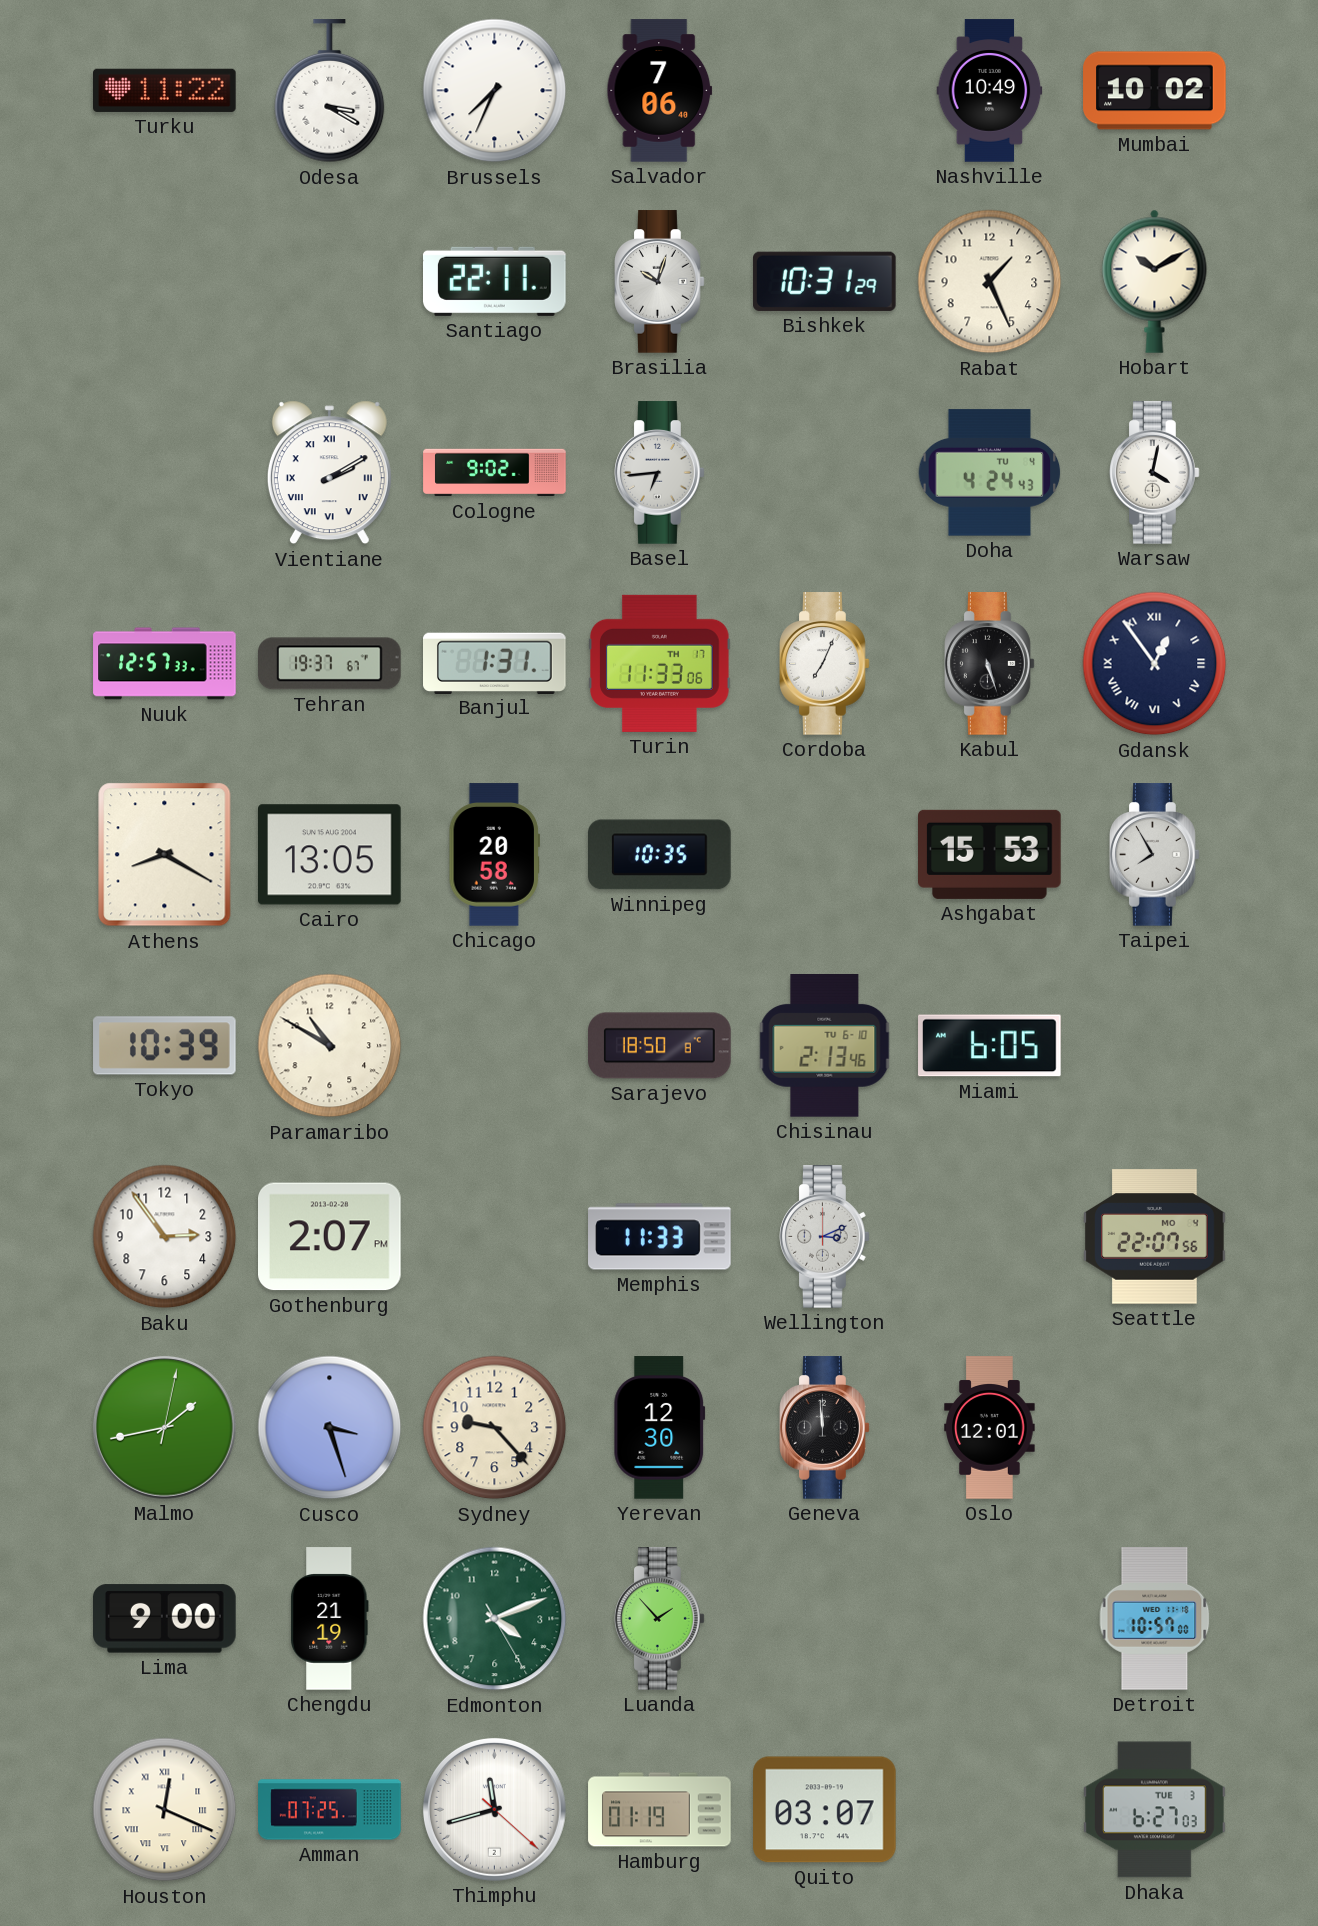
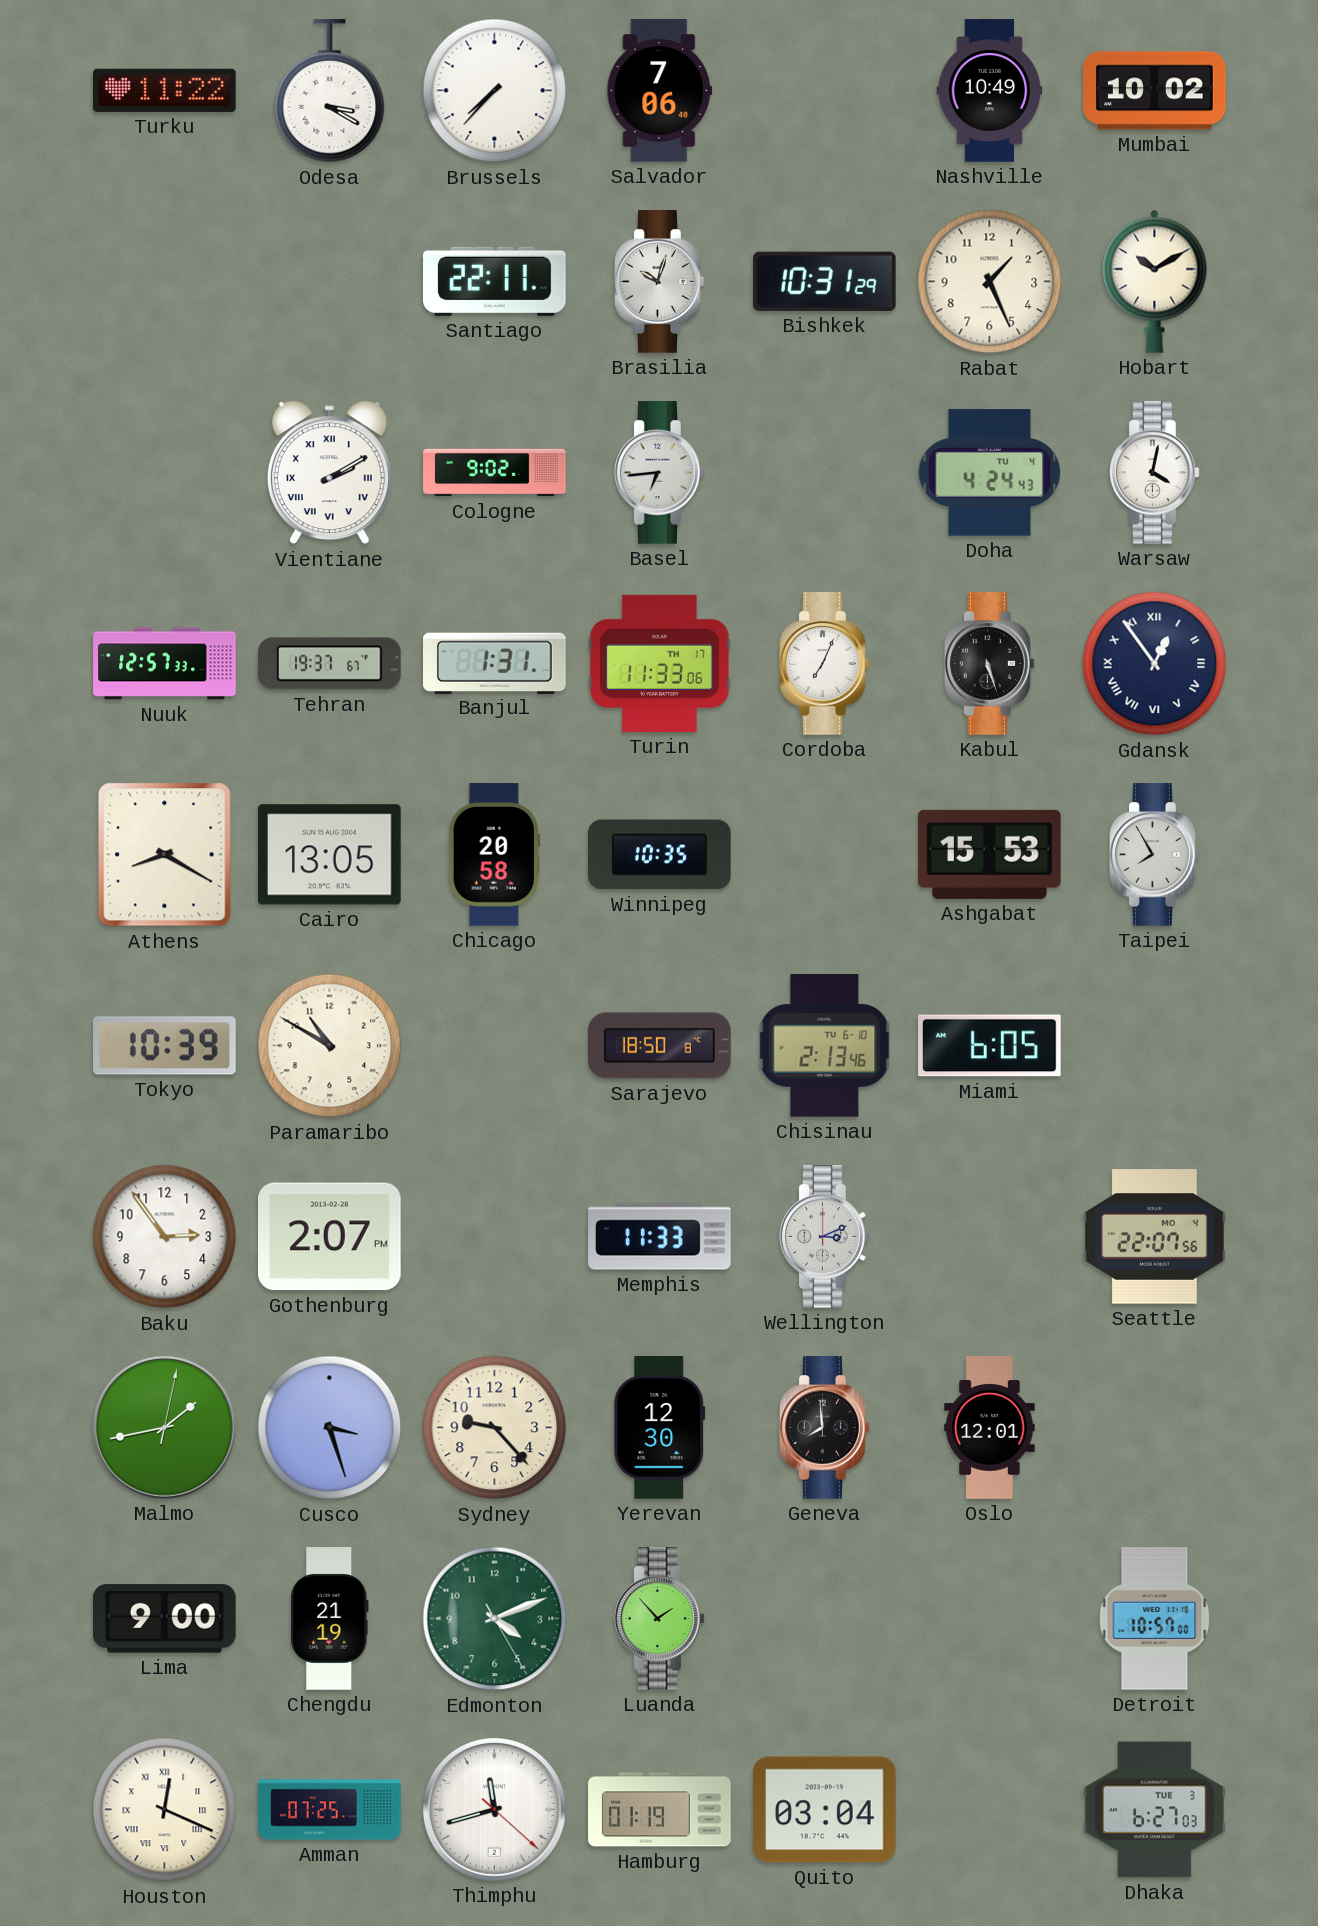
Brussels: 7:34 -> 7:37 (495, 91)
Geneva: 11:59 -> 7:59 (825, 1428)
Quito: 03:07 -> 03:04 (825, 1810)
